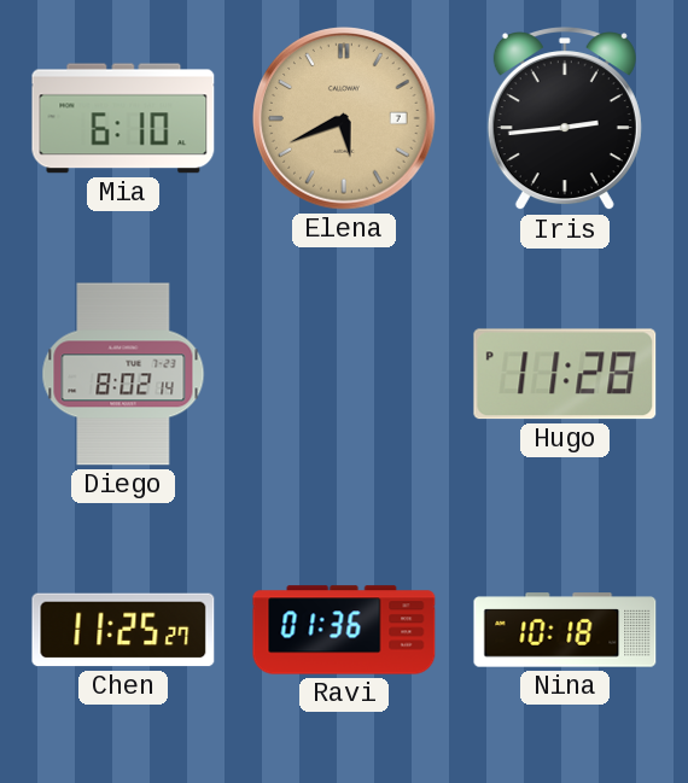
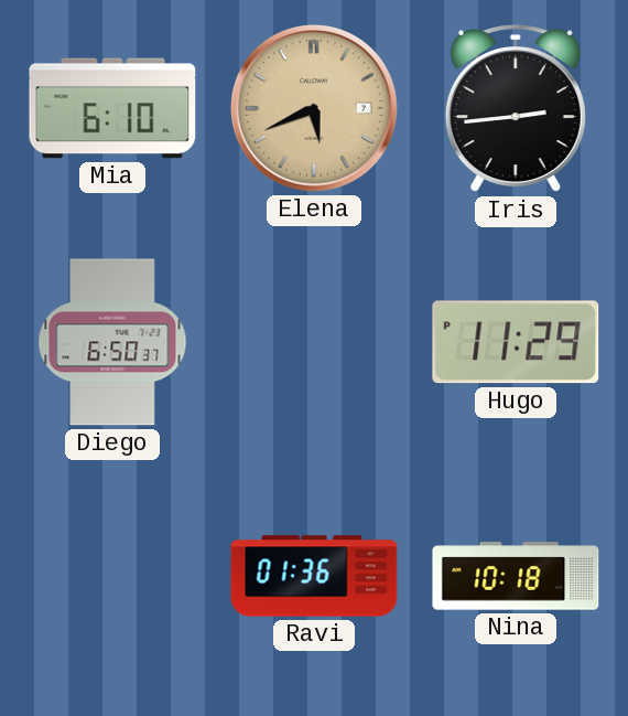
Diego: 8:02 -> 6:50 (112, 342)
Hugo: 11:28 -> 11:29 (516, 342)
Chen: 11:25 -> none (123, 630)
